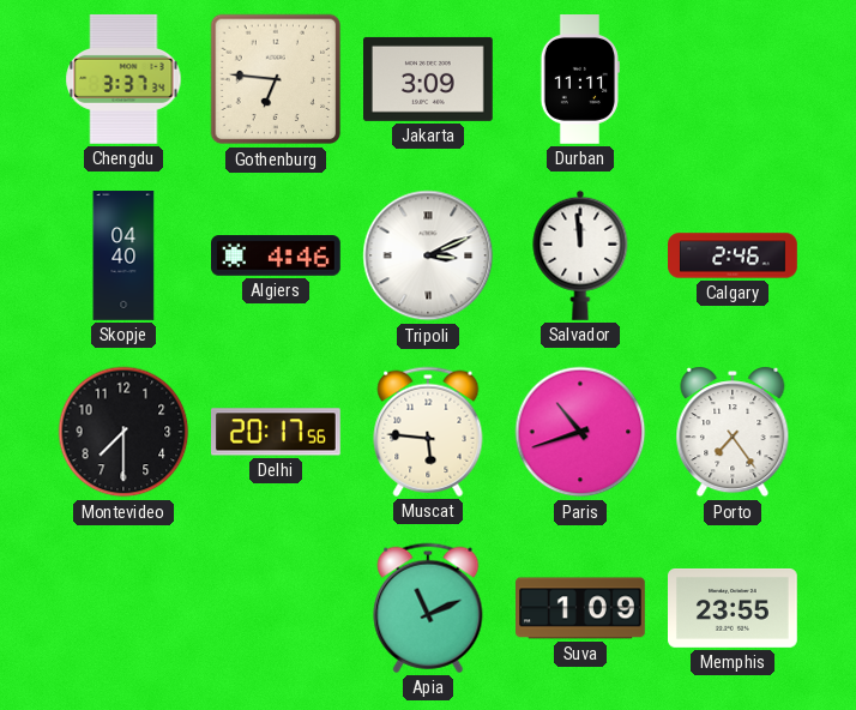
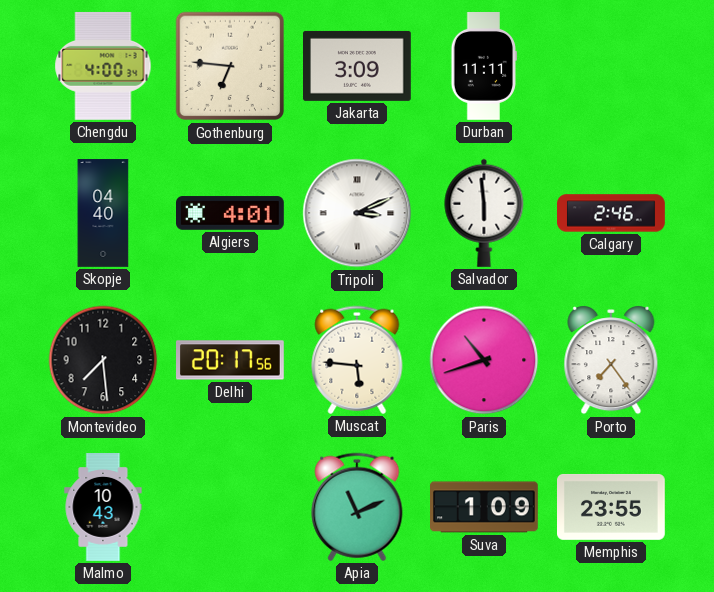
Chengdu: 3:37 -> 4:00 (103, 66)
Algiers: 4:46 -> 4:01 (231, 213)
Salvador: 11:59 -> 5:59 (484, 213)
Montevideo: 7:30 -> 7:29 (103, 360)
Malmo: none -> 10:43 (103, 507)
